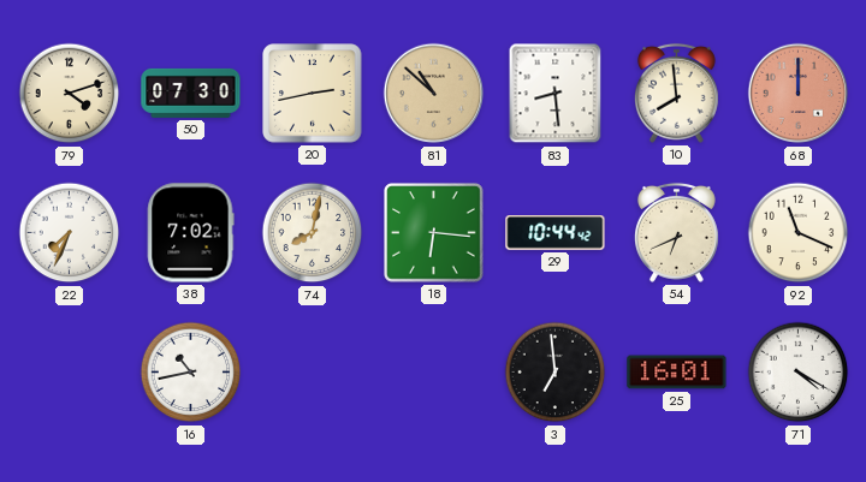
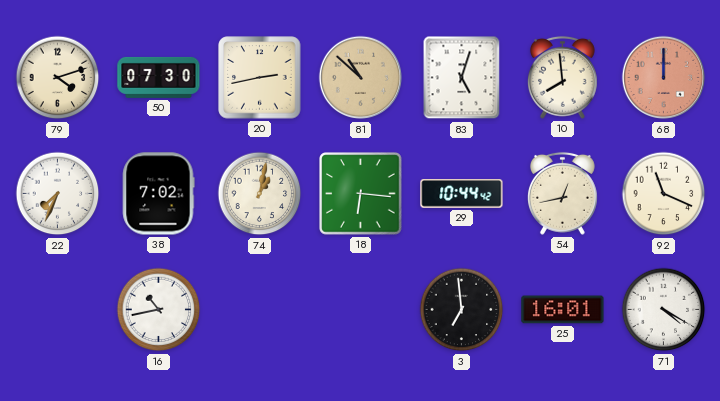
83: 8:29 -> 5:03 (462, 78)
74: 8:02 -> 1:02 (260, 194)
54: 6:41 -> 12:43 (562, 193)
